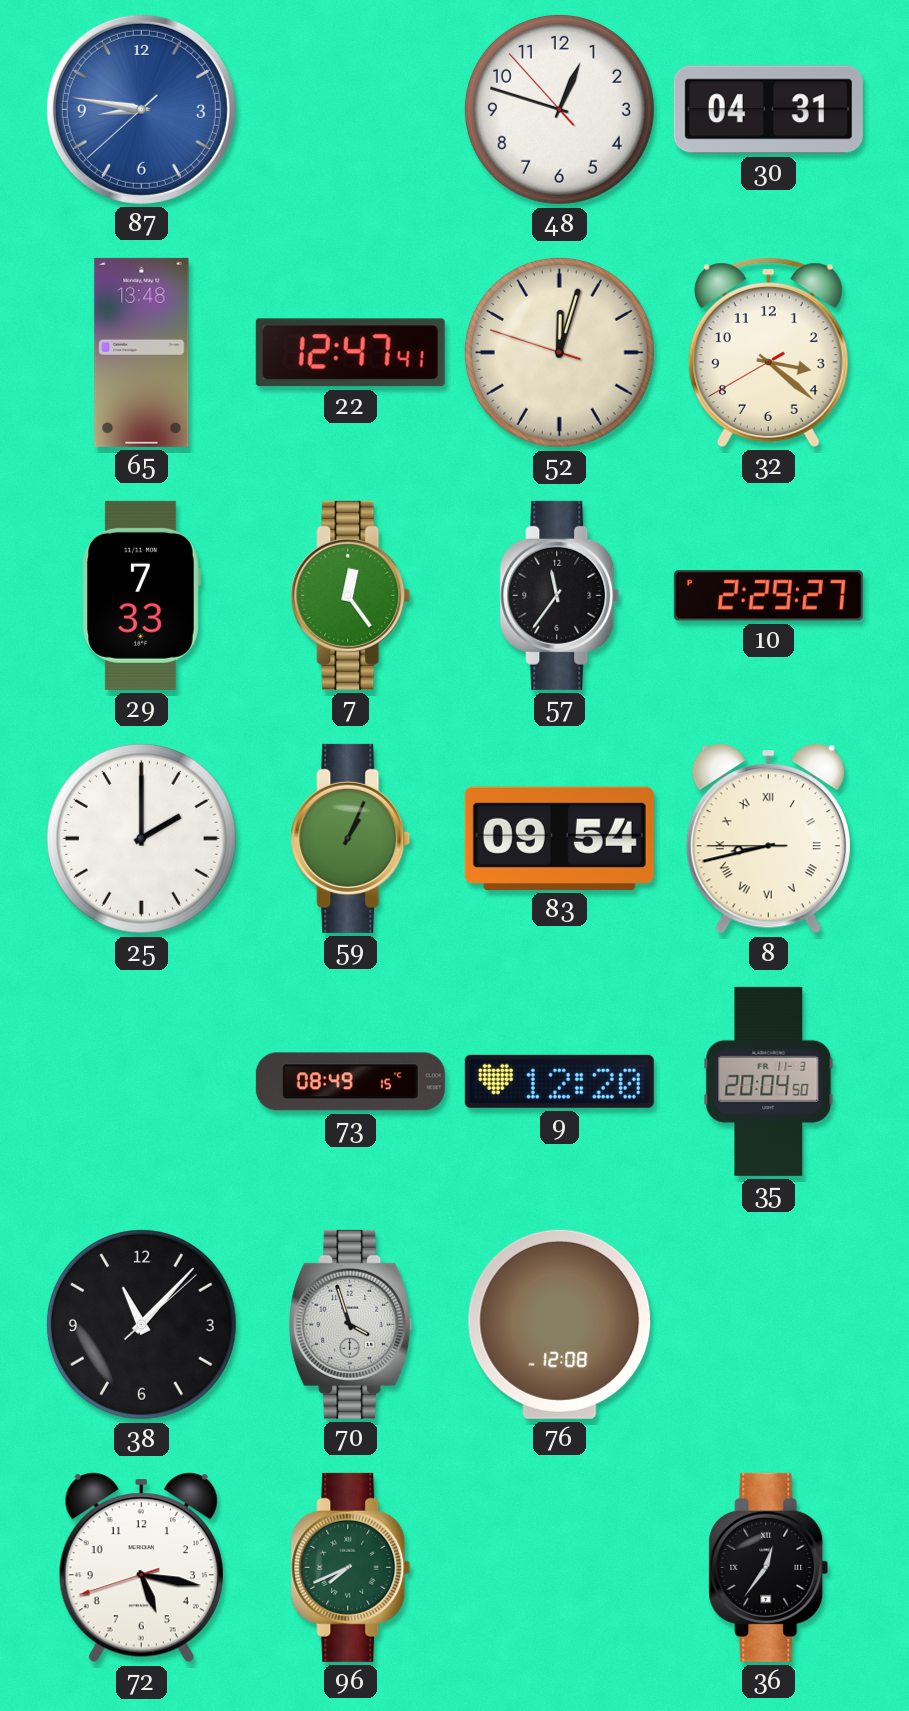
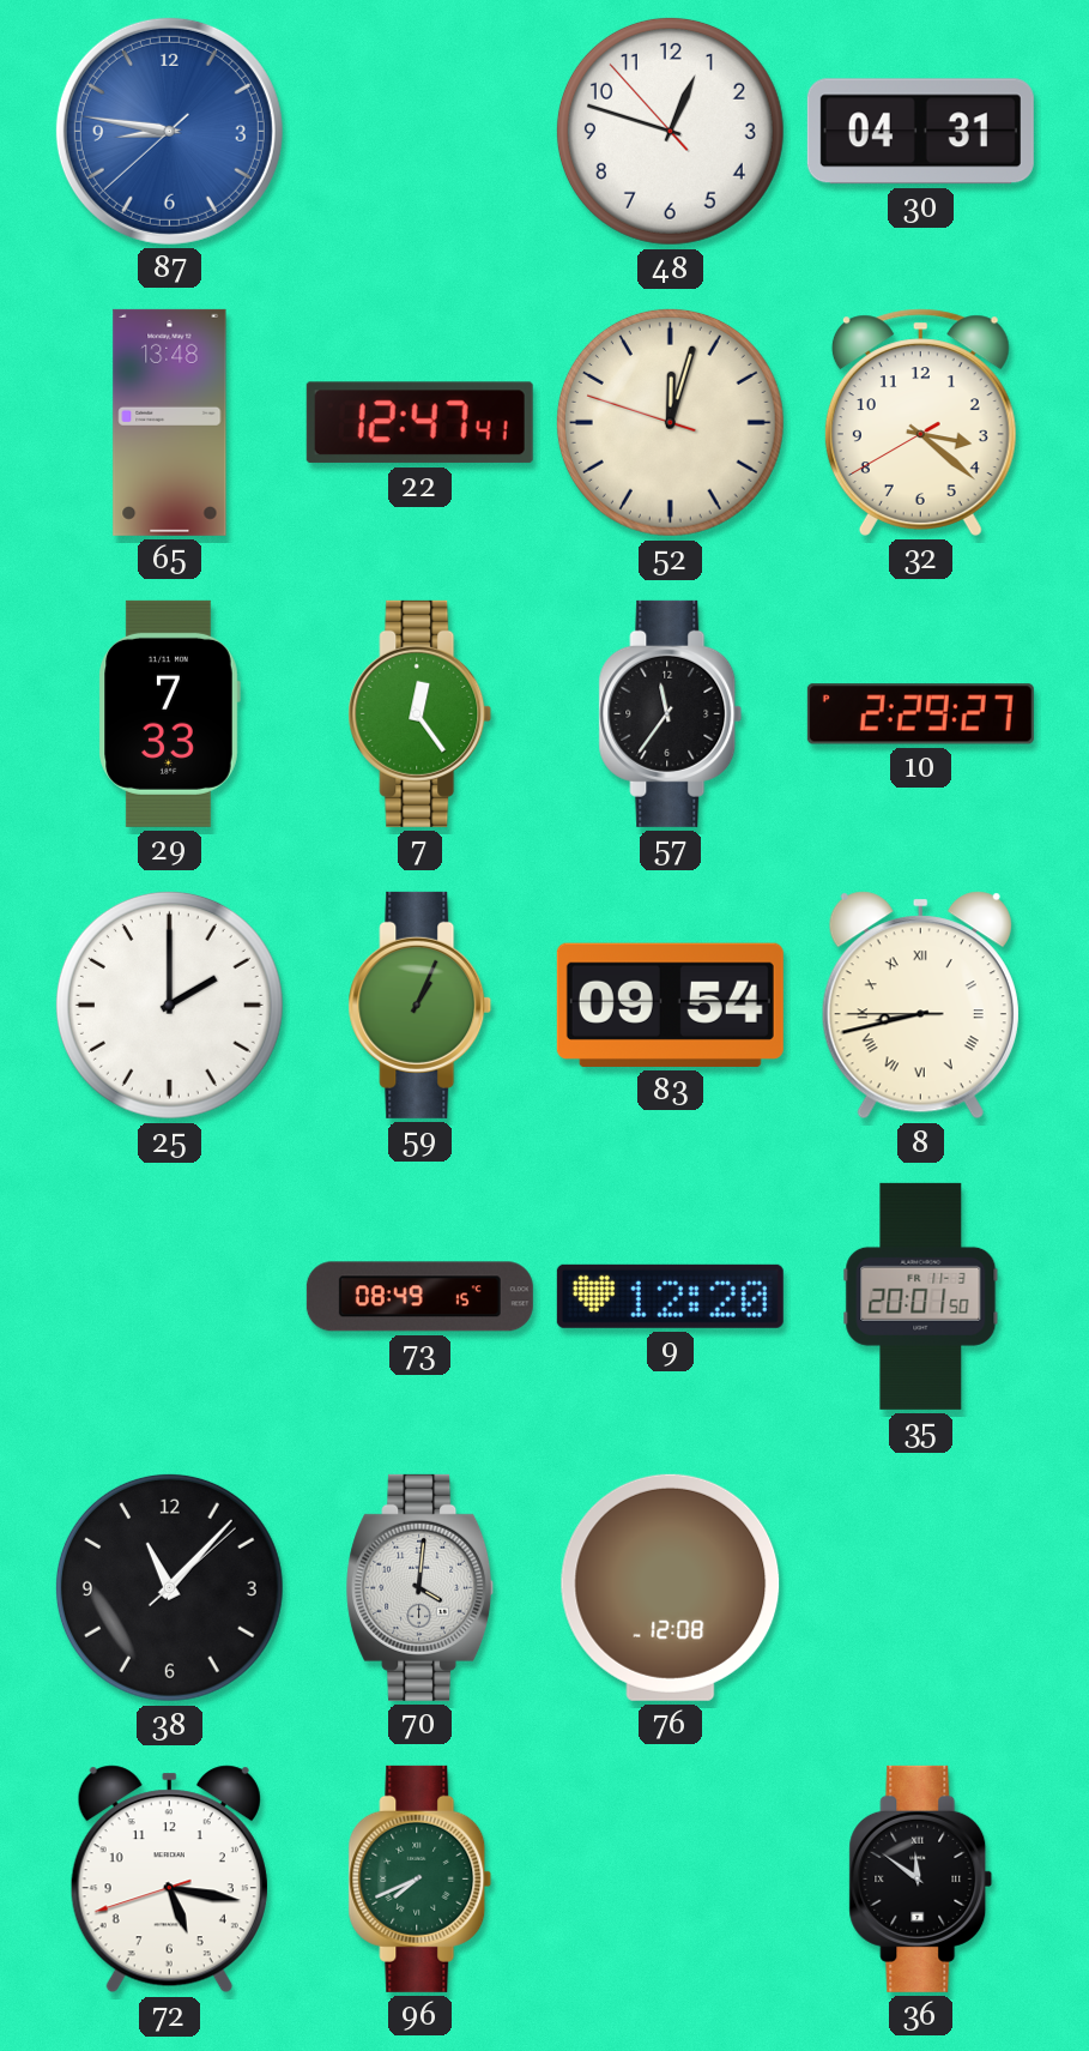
35: 20:04 -> 20:01 (921, 1296)
70: 3:57 -> 4:01 (421, 1587)
36: 12:36 -> 11:51 (921, 1878)
